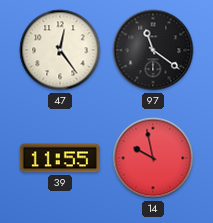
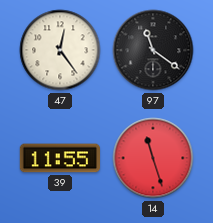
14: 9:58 -> 11:27 (153, 158)
